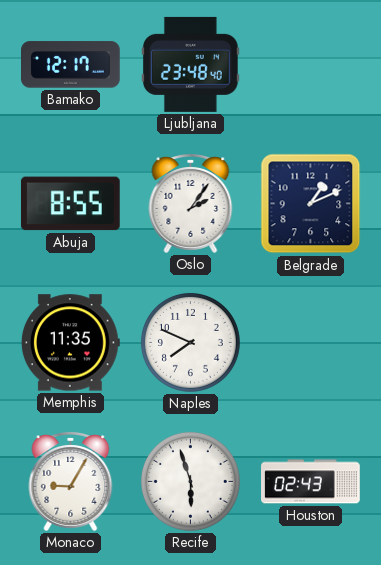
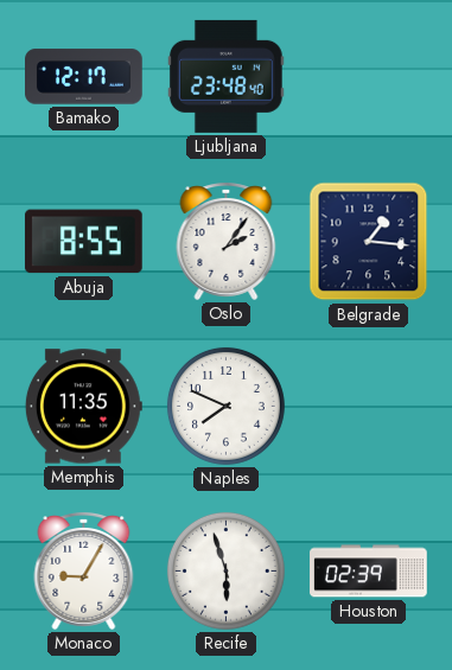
Belgrade: 1:11 -> 1:16 (369, 242)
Houston: 02:43 -> 02:39 (369, 572)
